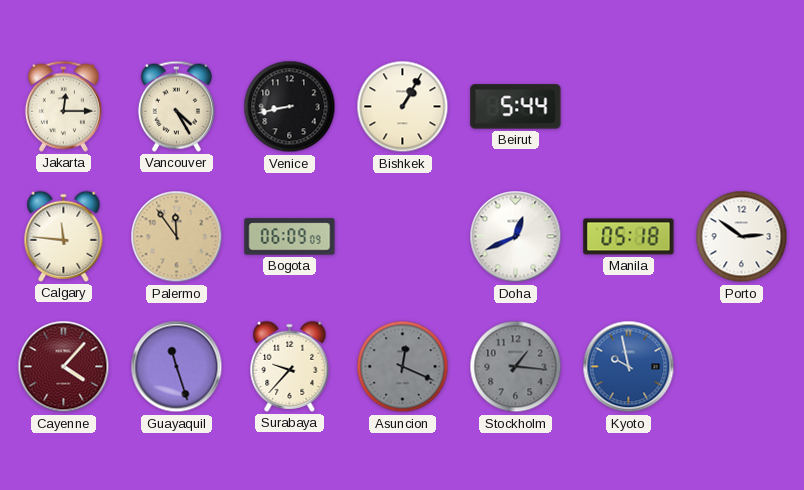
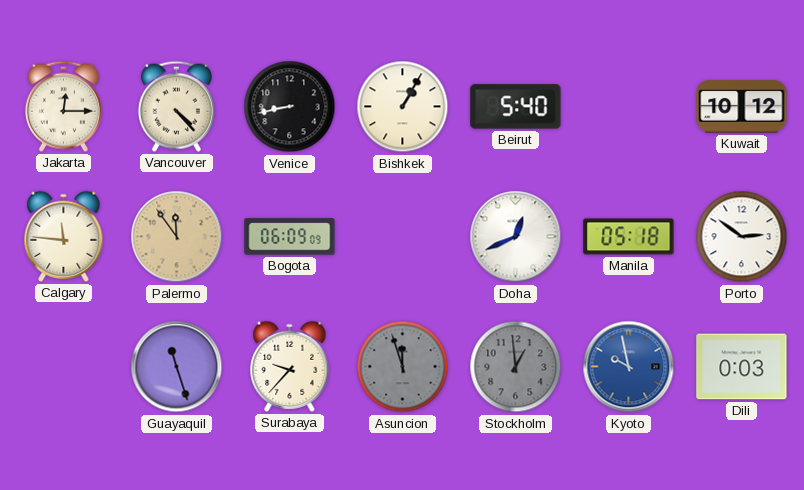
Vancouver: 4:25 -> 4:23 (176, 106)
Beirut: 5:44 -> 5:40 (516, 107)
Kuwait: none -> 10:12 (742, 107)
Cayenne: 4:07 -> none (64, 367)
Asuncion: 12:19 -> 11:57 (403, 367)
Stockholm: 1:16 -> 12:59 (516, 367)
Dili: none -> 0:03 (742, 367)
